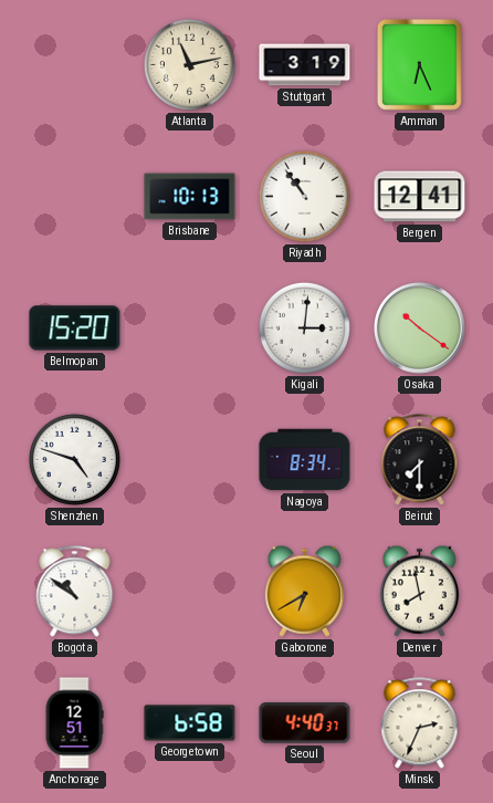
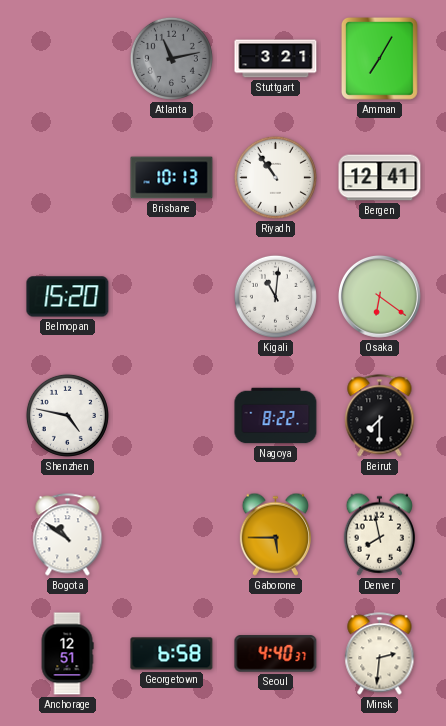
Atlanta dial: cream -> grey (171, 58)
Stuttgart: 3:19 -> 3:21 (276, 59)
Amman: 6:26 -> 7:05 (379, 58)
Kigali: 3:01 -> 11:01 (275, 296)
Osaka: 10:21 -> 6:21 (379, 296)
Shenzhen: 4:48 -> 4:47 (67, 415)
Nagoya: 8:34 -> 8:22 (276, 416)
Gaborone: 6:40 -> 5:45 (275, 534)
Minsk: 2:34 -> 2:31 (380, 654)
